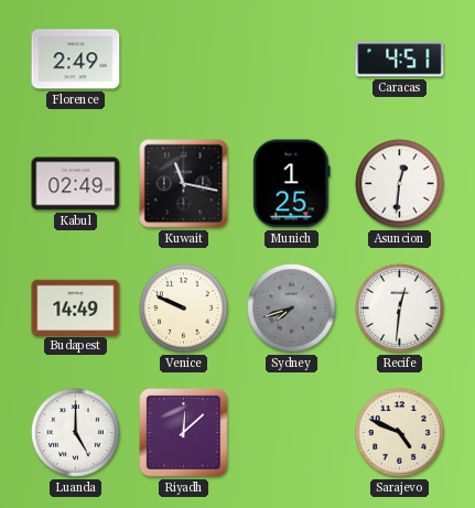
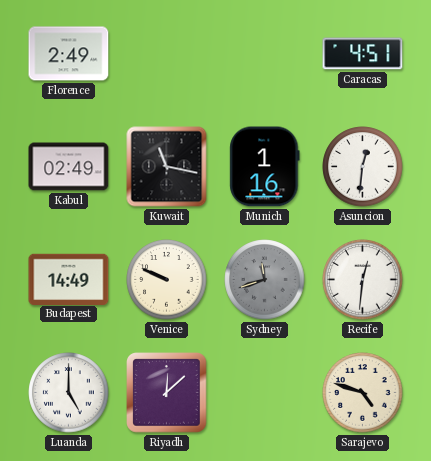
Munich: 1:25 -> 1:16 (265, 167)
Sydney: 7:42 -> 11:42 (265, 280)
Sarajevo: 4:49 -> 4:48 (363, 393)
